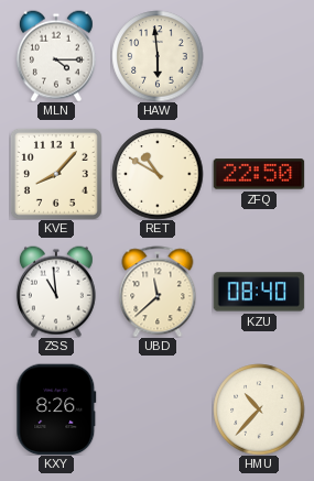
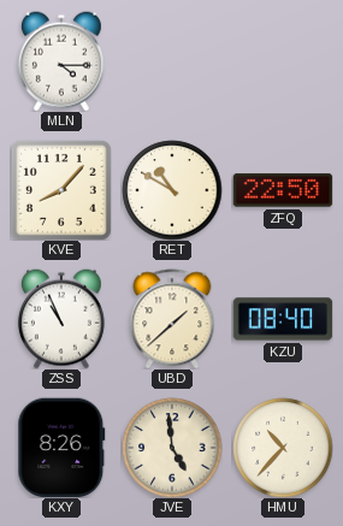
HAW: 5:59 -> none (158, 56)
ZSS: 10:59 -> 10:56 (61, 319)
UBD: 11:38 -> 1:38 (172, 319)
JVE: none -> 4:59 (172, 448)
